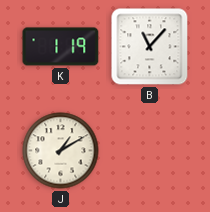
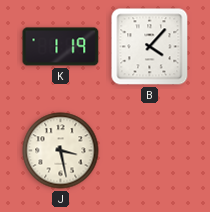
B: 11:07 -> 4:07 (150, 47)
J: 1:10 -> 3:28 (61, 151)
